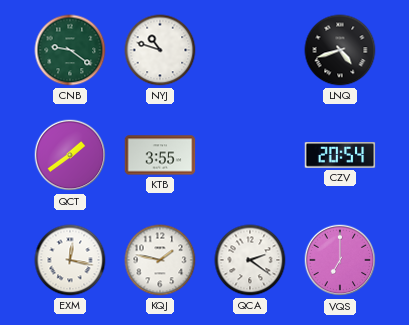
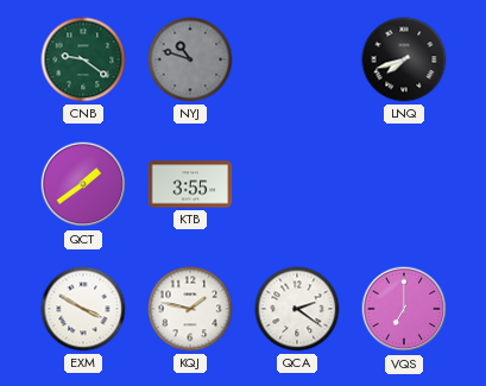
NYJ dial: white -> grey (190, 59)
LNQ: 4:42 -> 7:42 (404, 59)
CZV: 20:54 -> none (340, 155)
EXM: 12:17 -> 3:50 (83, 309)
